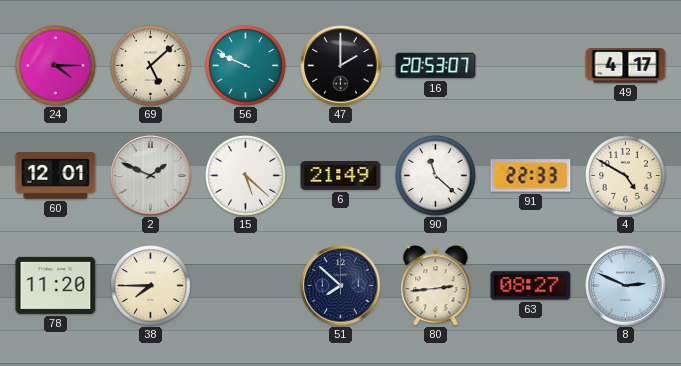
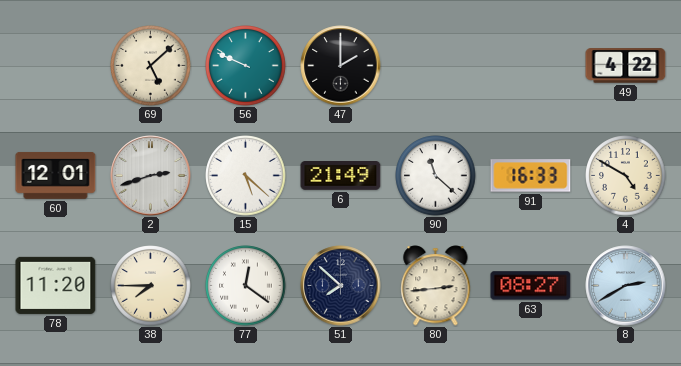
24: 4:15 -> none (56, 66)
16: 20:53 -> none (436, 66)
49: 4:17 -> 4:22 (626, 66)
2: 1:49 -> 2:42 (151, 176)
91: 22:33 -> 16:33 (531, 176)
77: none -> 12:21 (246, 286)
8: 2:49 -> 2:40 (626, 286)
